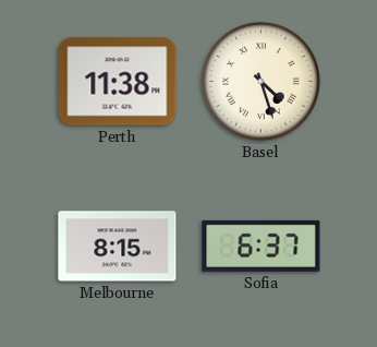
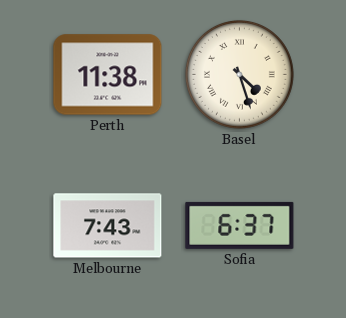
Melbourne: 8:15 -> 7:43 (108, 226)
